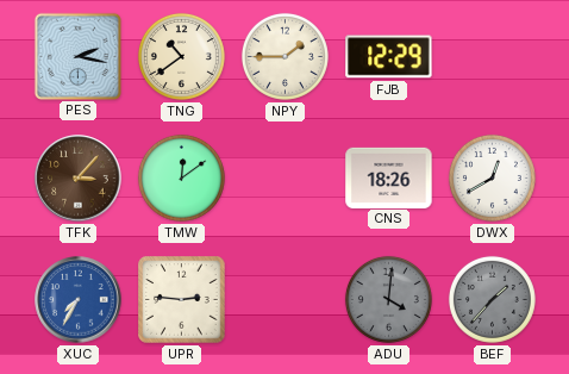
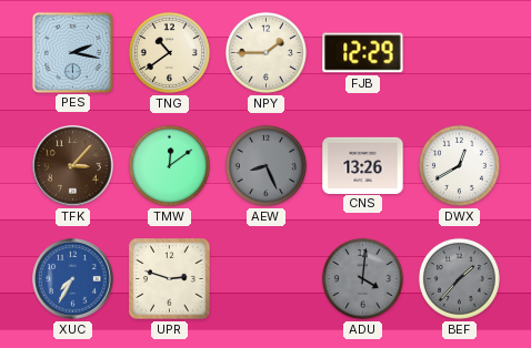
AEW: none -> 8:26 (265, 165)
CNS: 18:26 -> 13:26 (363, 165)
UPR: 2:46 -> 2:48 (170, 279)
